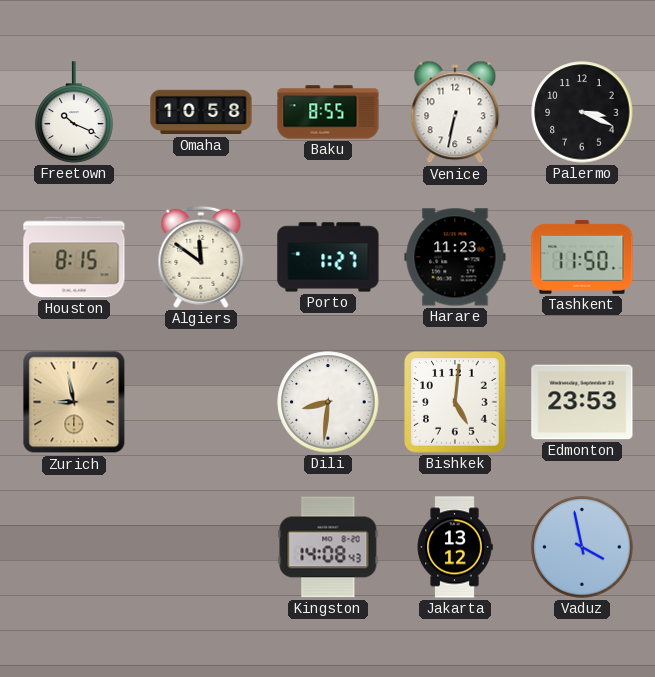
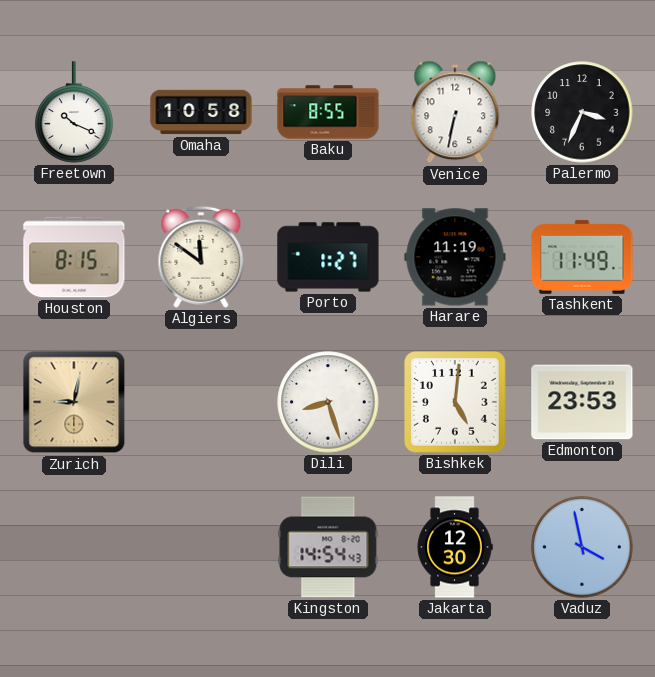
Palermo: 3:19 -> 3:34 (582, 112)
Harare: 11:23 -> 11:19 (455, 257)
Tashkent: 11:50 -> 11:49 (582, 257)
Zurich: 8:58 -> 9:02 (74, 402)
Dili: 8:31 -> 8:27 (328, 402)
Kingston: 14:08 -> 14:54 (328, 547)
Jakarta: 13:12 -> 12:30 (455, 547)
